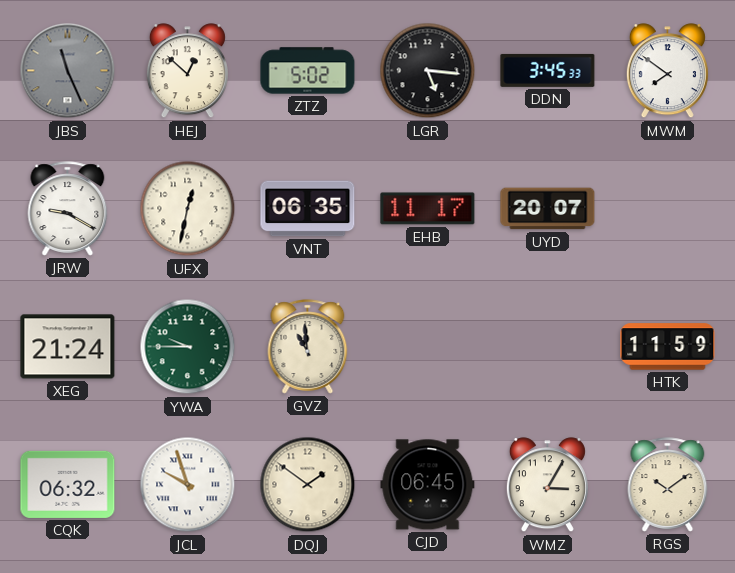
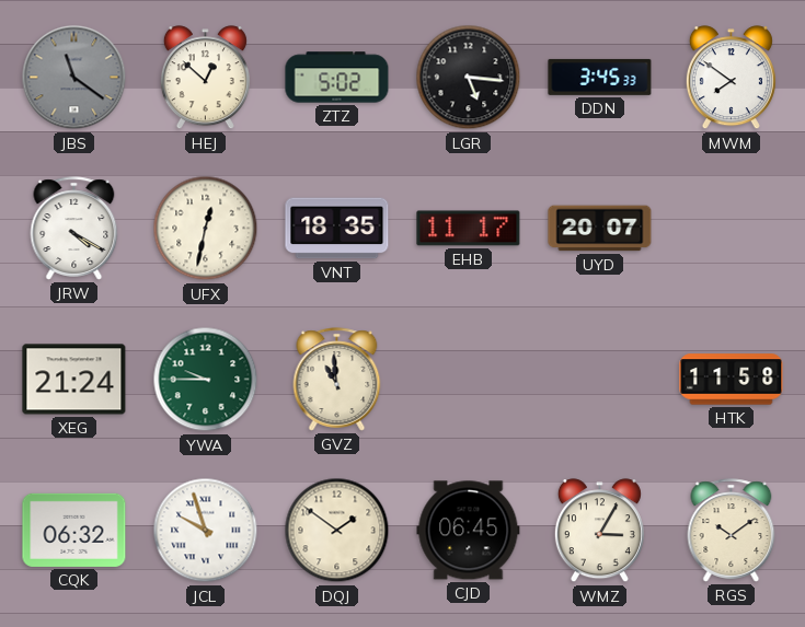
JBS: 11:26 -> 11:21 (74, 78)
JRW: 9:20 -> 4:20 (74, 229)
VNT: 06:35 -> 18:35 (337, 229)
HTK: 11:59 -> 11:58 (732, 380)
